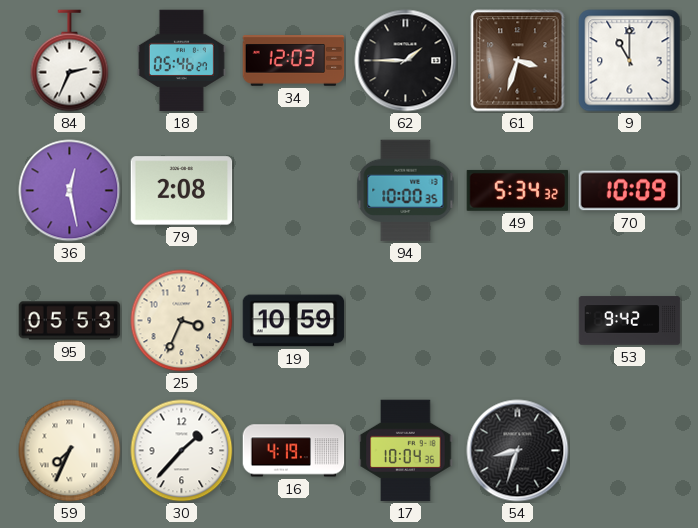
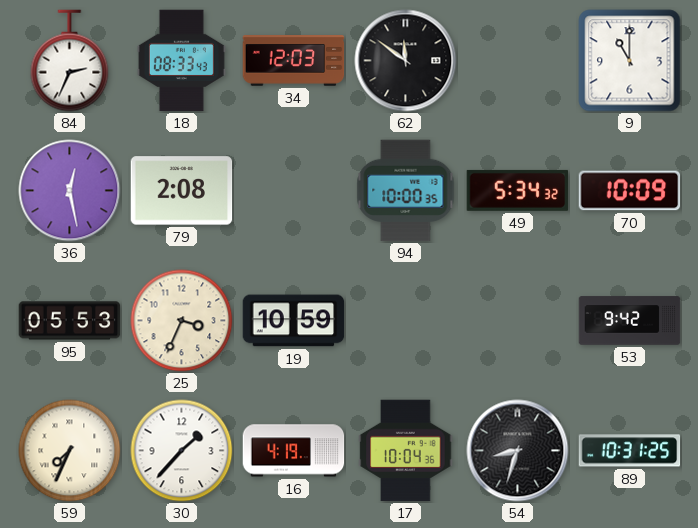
18: 05:46 -> 08:33 (181, 61)
62: 1:45 -> 11:51 (406, 61)
61: 3:33 -> none (518, 61)
89: none -> 10:31 (630, 451)
